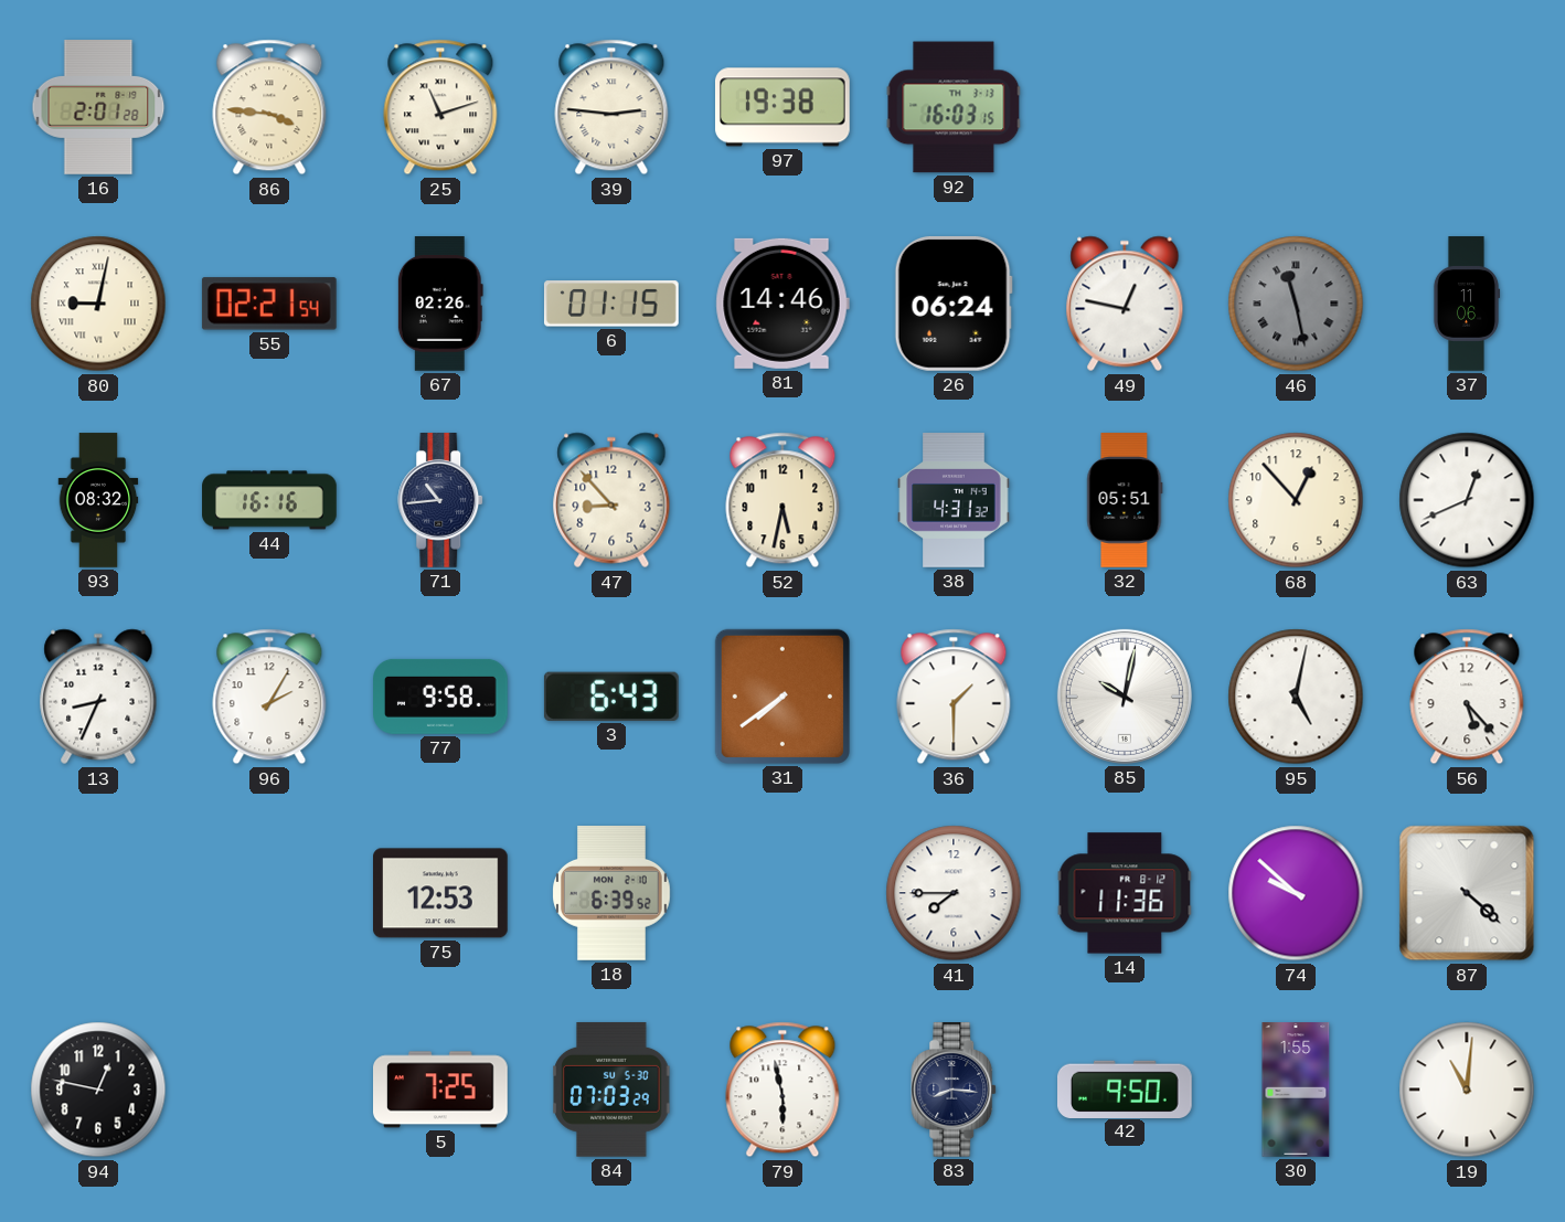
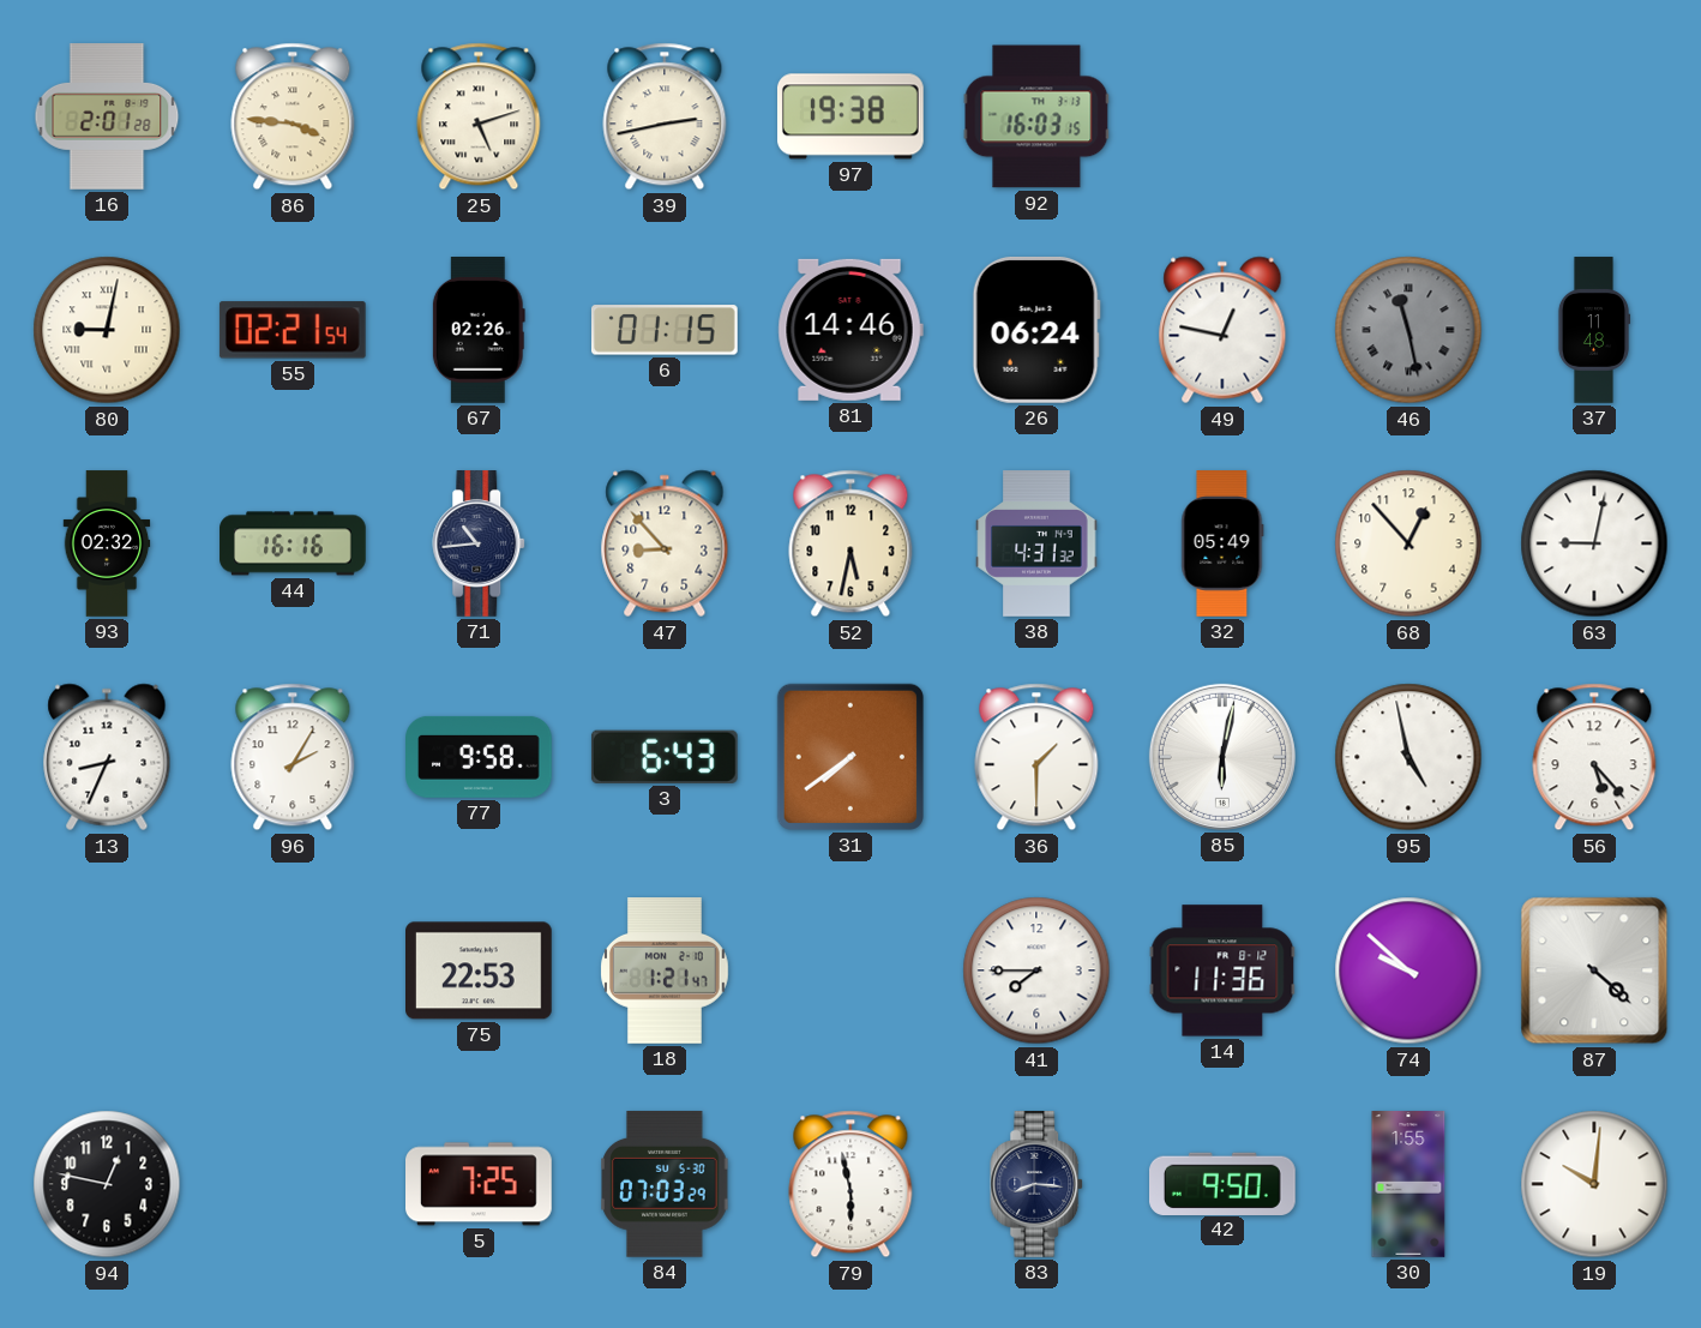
25: 11:12 -> 5:12 (479, 116)
39: 2:46 -> 2:43 (665, 116)
37: 11:06 -> 11:48 (1594, 330)
93: 08:32 -> 02:32 (107, 543)
32: 05:51 -> 05:49 (1222, 543)
63: 12:41 -> 9:02 (1594, 543)
85: 10:02 -> 6:02 (1222, 757)
95: 5:02 -> 4:58 (1408, 757)
75: 12:53 -> 22:53 (480, 971)
18: 6:39 -> 1:21 (665, 972)
19: 11:01 -> 10:01 (1594, 1184)
